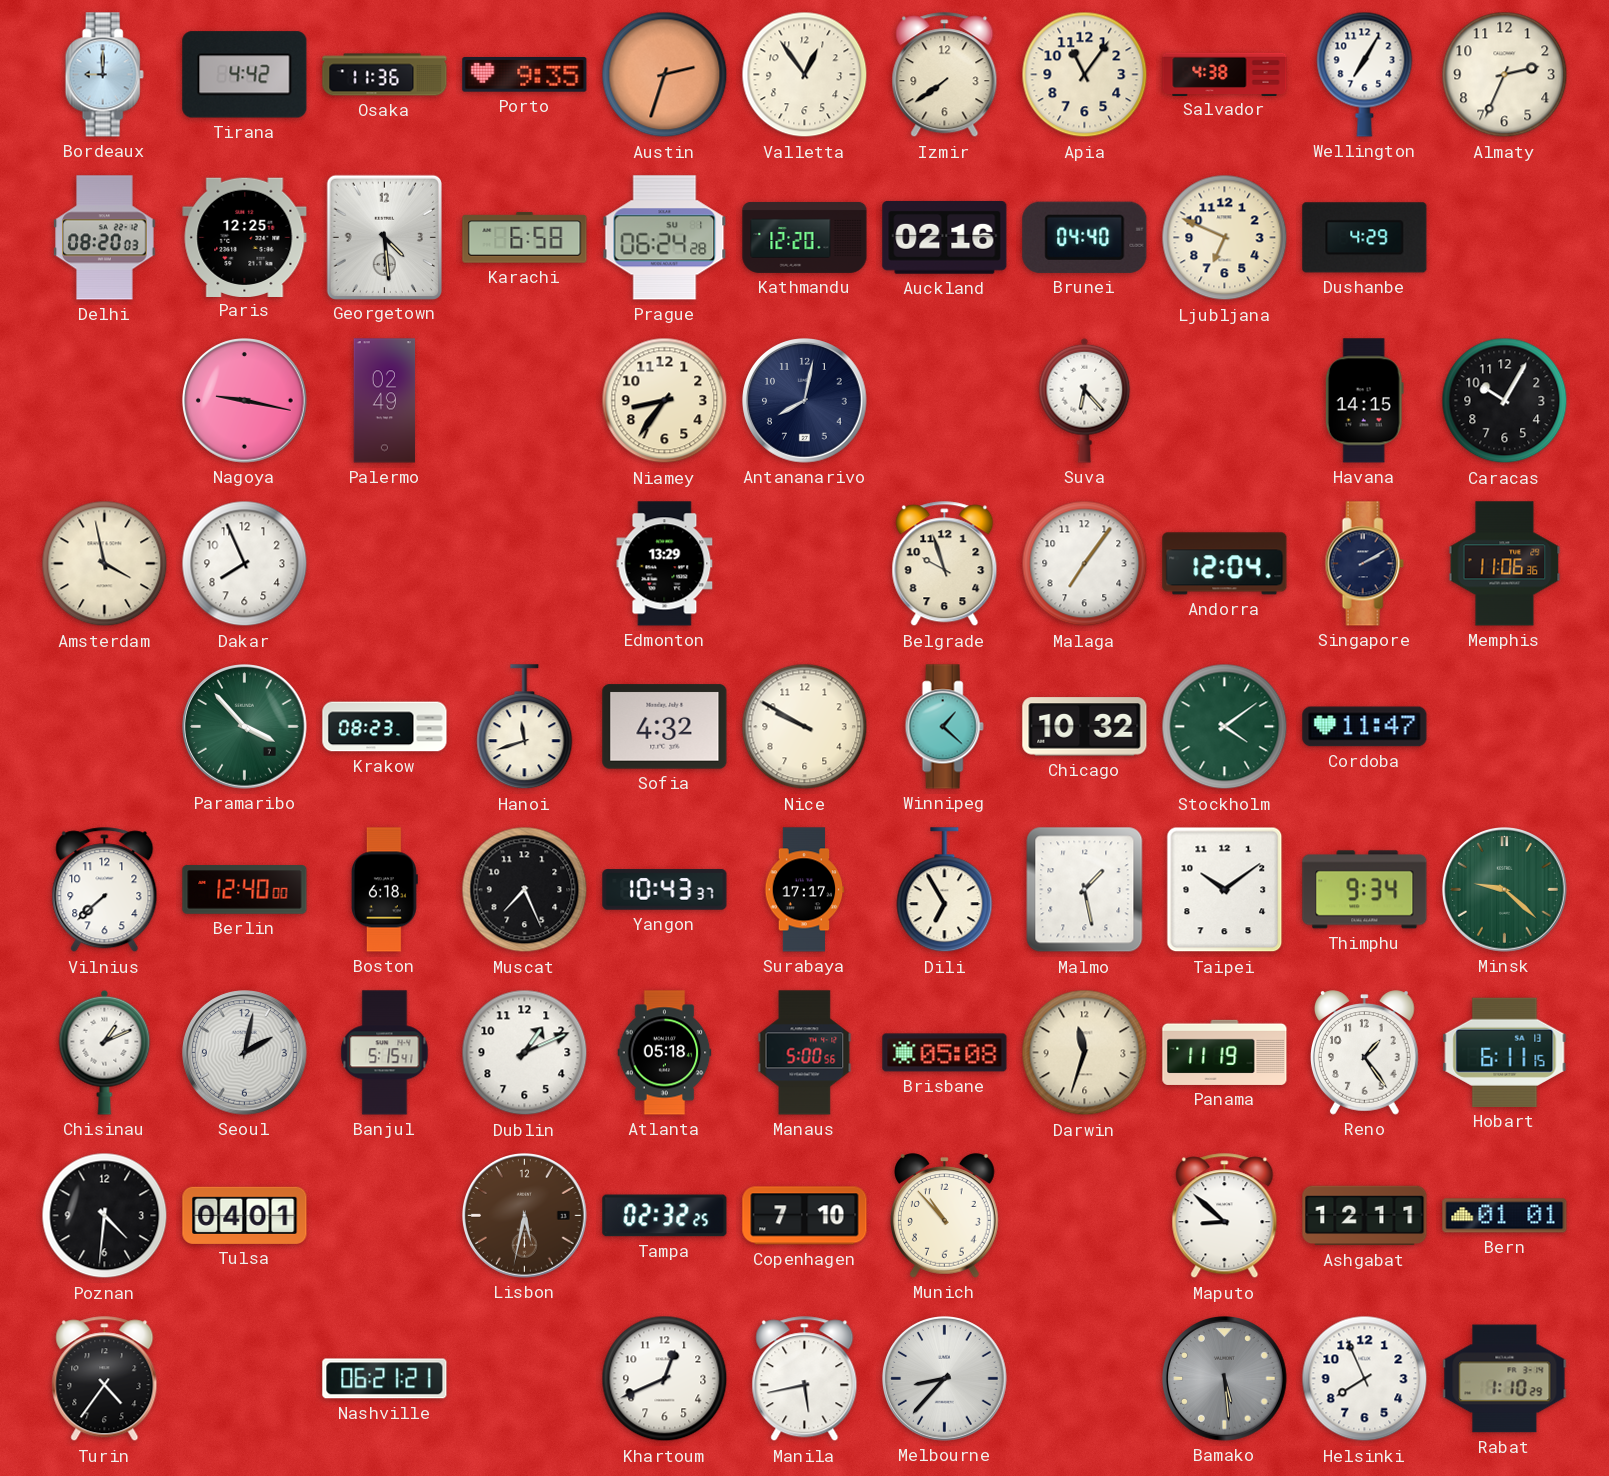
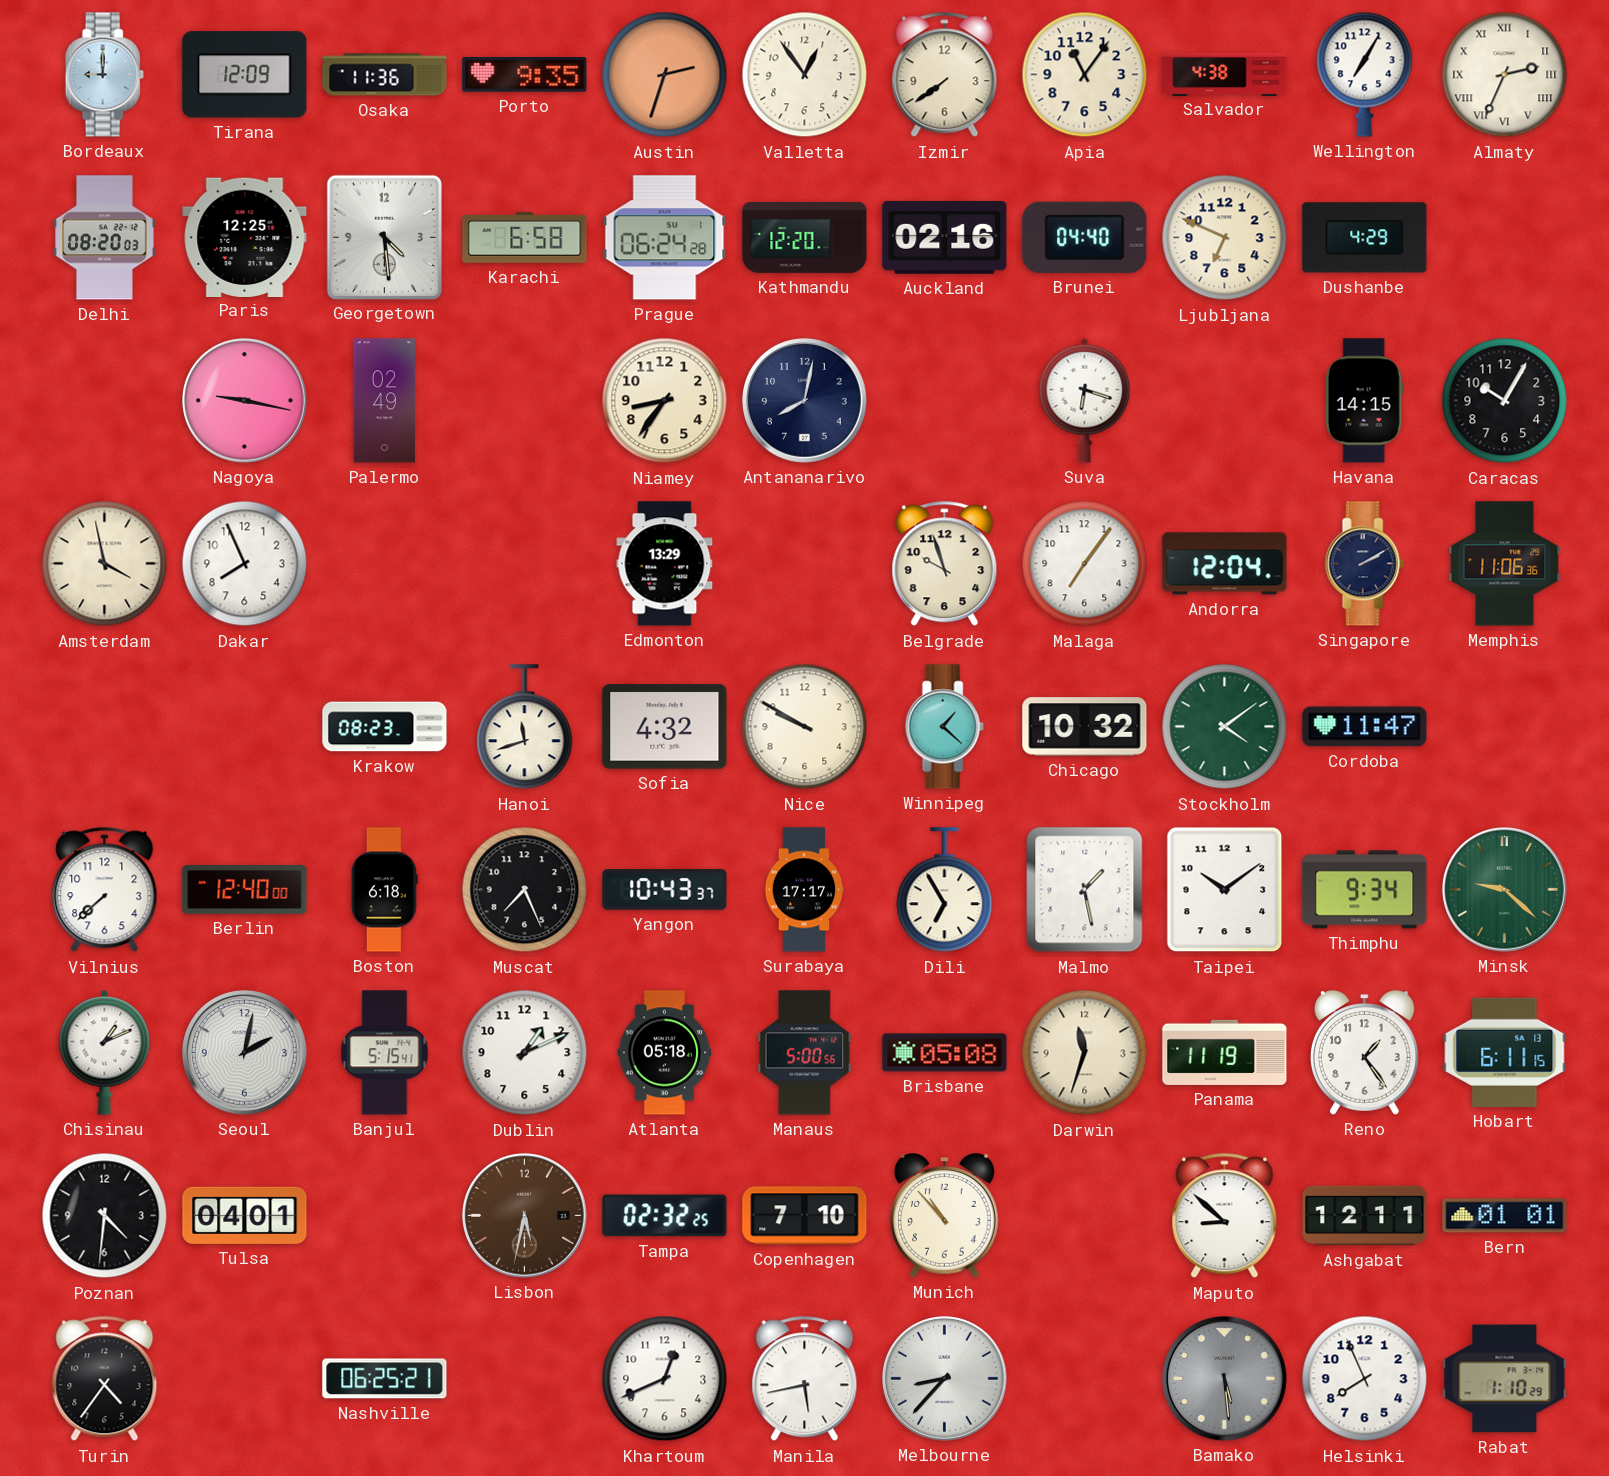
Tirana: 4:42 -> 12:09 (245, 75)
Almaty numerals: Arabic -> Roman (1505, 75)
Suva: 6:23 -> 6:18 (1085, 400)
Paramaribo: 3:53 -> none (245, 727)
Nashville: 06:21 -> 06:25 (385, 1379)
